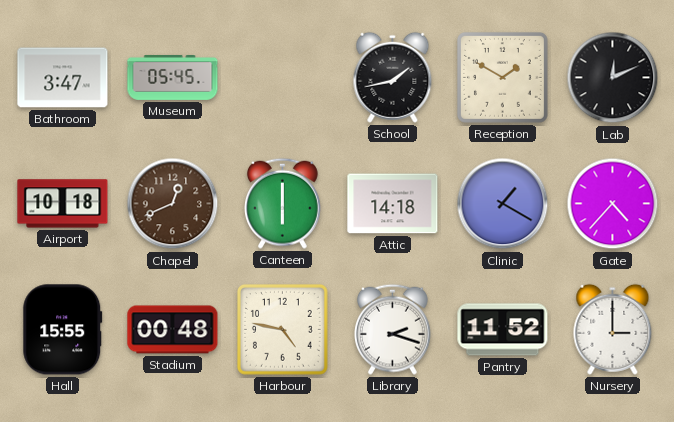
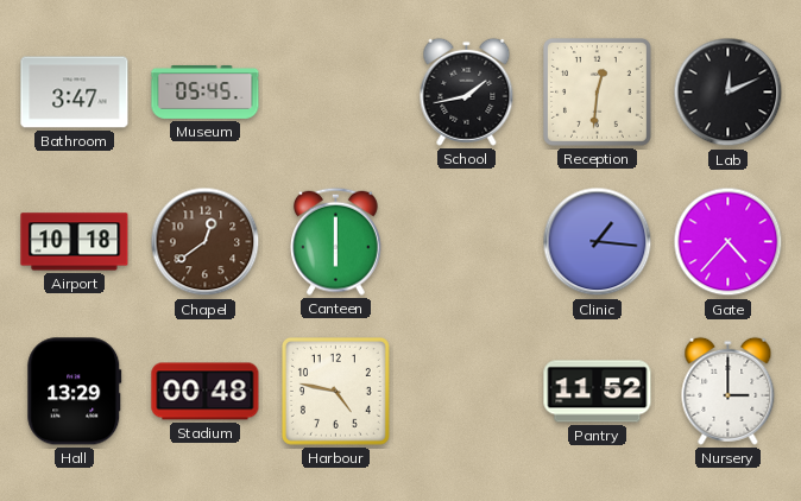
Reception: 1:50 -> 12:31 (597, 91)
Chapel: 12:41 -> 12:39 (206, 242)
Attic: 14:18 -> none (393, 204)
Clinic: 1:20 -> 1:16 (598, 242)
Hall: 15:55 -> 13:29 (75, 392)
Library: 2:18 -> none (392, 329)
